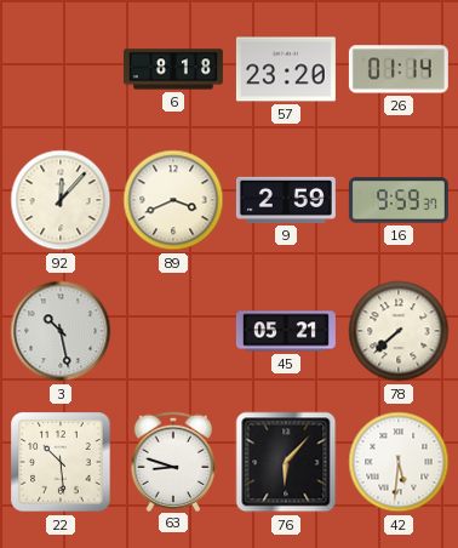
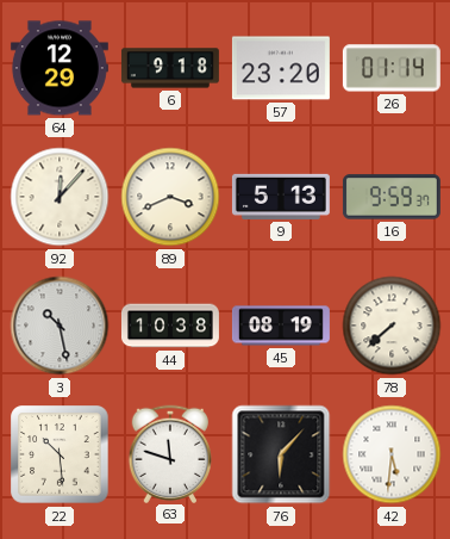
64: none -> 12:29 (60, 68)
6: 8:18 -> 9:18 (170, 68)
9: 2:59 -> 5:13 (281, 197)
44: none -> 10:38 (170, 326)
45: 05:21 -> 08:19 (281, 326)
63: 8:48 -> 11:48 (170, 453)
